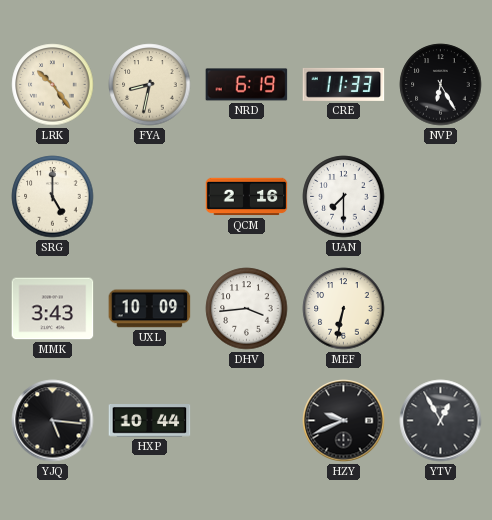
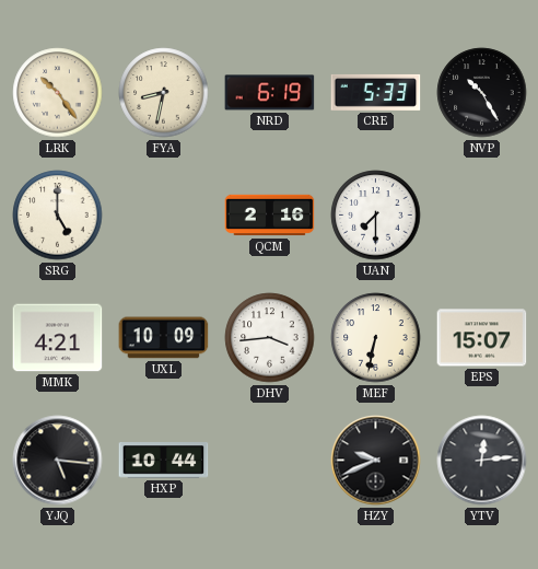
CRE: 11:33 -> 5:33 (376, 92)
NVP: 6:25 -> 10:25 (482, 93)
MMK: 3:43 -> 4:21 (58, 338)
EPS: none -> 15:07 (482, 338)
YTV: 12:55 -> 12:14 (482, 461)
